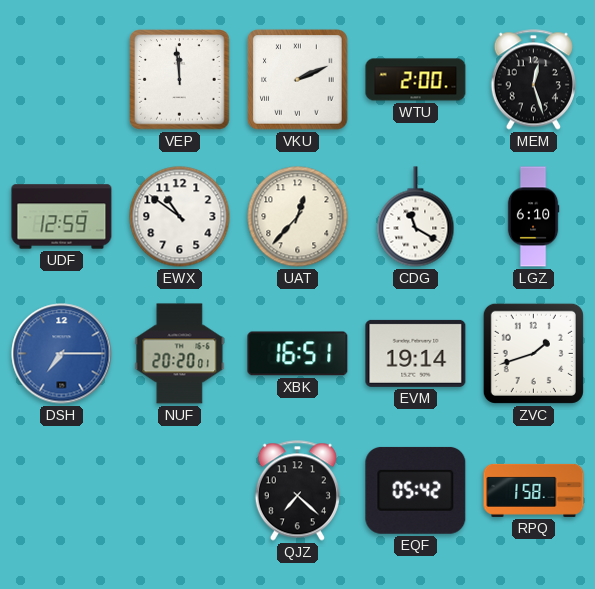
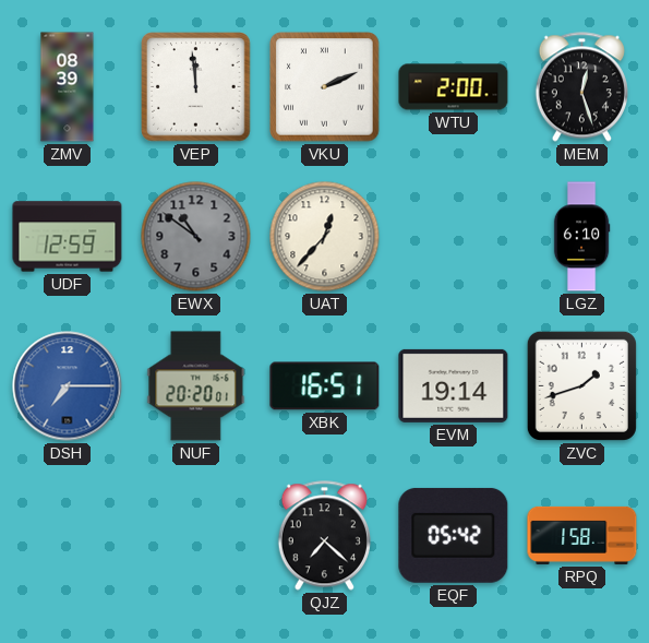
ZMV: none -> 08:39 (68, 87)
EWX dial: white -> grey (196, 237)
CDG: 11:20 -> none (416, 217)
